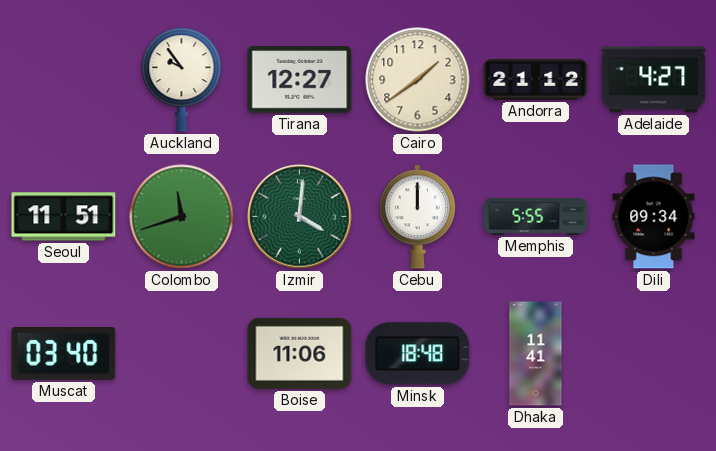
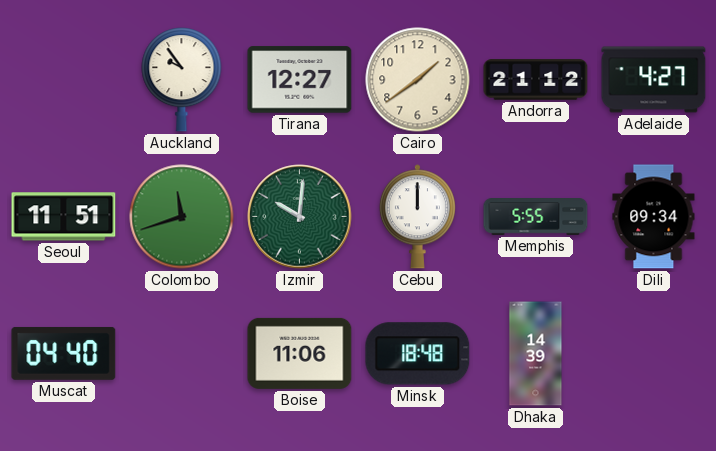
Izmir: 4:01 -> 10:01 (300, 217)
Muscat: 03:40 -> 04:40 (64, 353)
Dhaka: 11:41 -> 14:39 (536, 354)
